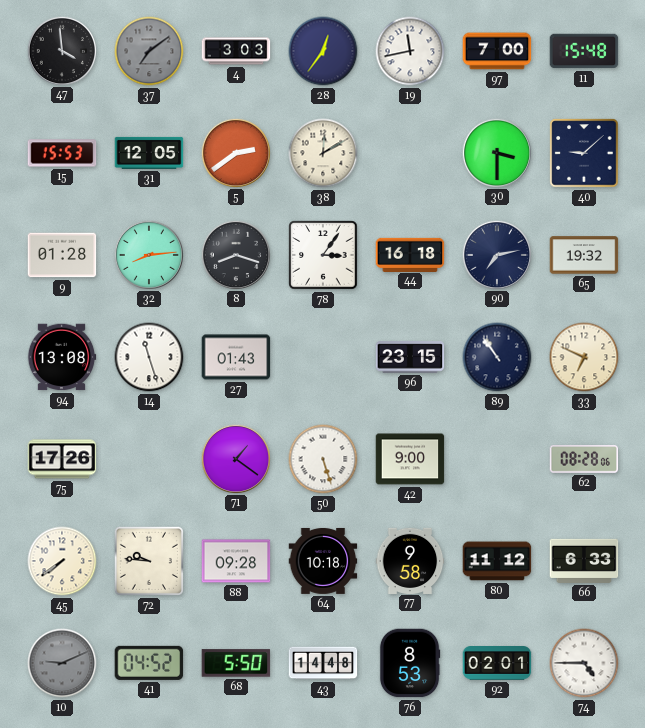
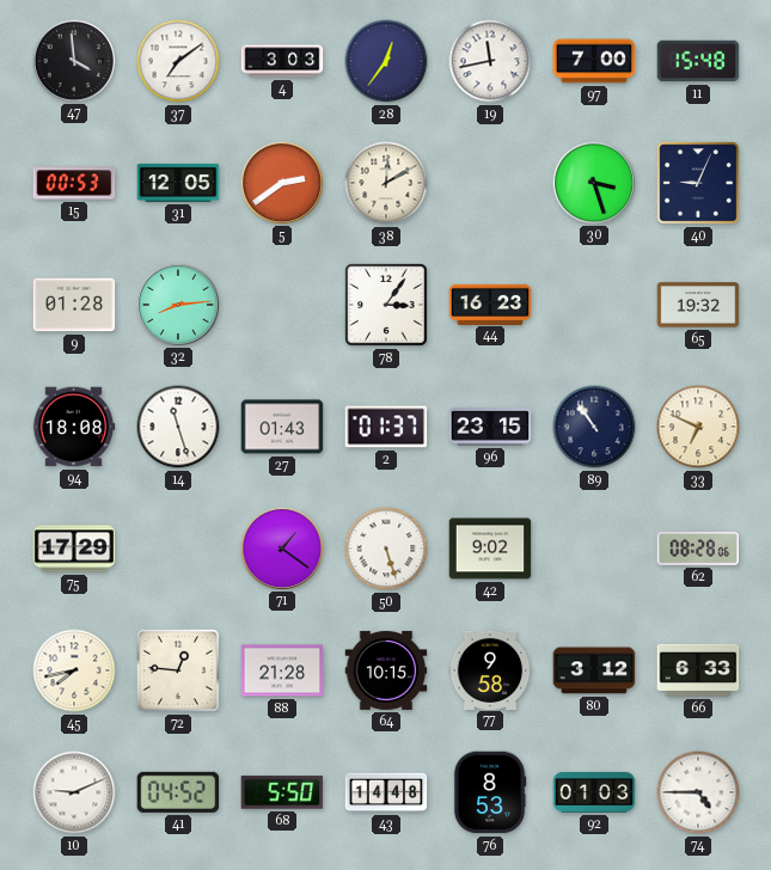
37 dial: grey -> white (178, 61)
15: 15:53 -> 00:53 (74, 183)
30: 3:30 -> 3:27 (593, 182)
40: 9:08 -> 9:04 (698, 183)
8: 8:18 -> none (235, 254)
44: 16:18 -> 16:23 (490, 304)
90: 7:13 -> none (496, 254)
94: 13:08 -> 18:08 (74, 427)
2: none -> 01:37 (386, 427)
75: 17:26 -> 17:29 (74, 549)
42: 9:00 -> 9:02 (490, 549)
45: 7:39 -> 7:43 (74, 670)
72: 9:46 -> 12:46 (178, 670)
88: 09:28 -> 21:28 (282, 670)
64: 10:18 -> 10:15 (386, 670)
80: 11:12 -> 3:12 (594, 670)
10 dial: grey -> white (74, 792)
92: 02:01 -> 01:03 (594, 792)
